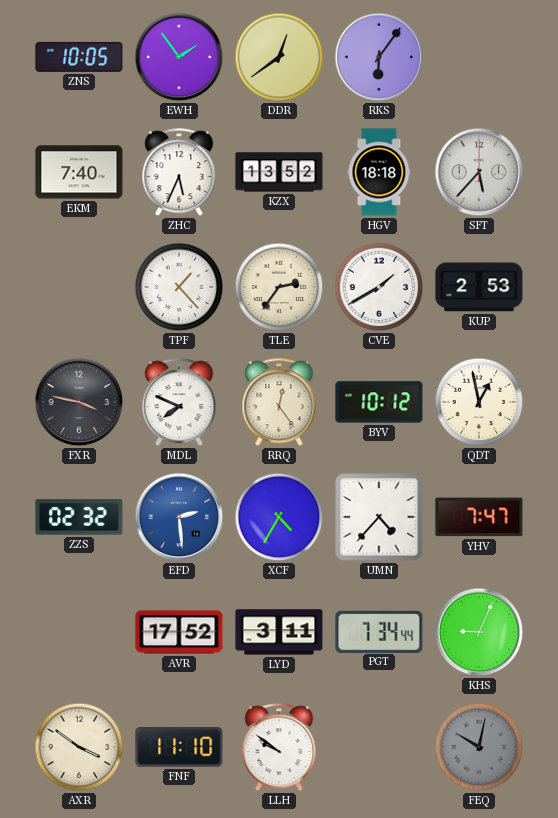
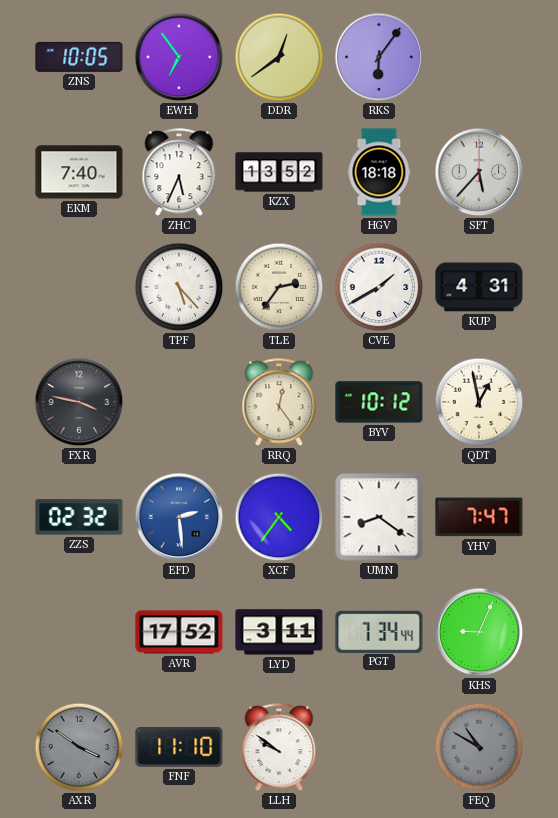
EWH: 1:54 -> 6:54 (179, 57)
TPF: 1:23 -> 5:23 (179, 287)
KUP: 2:53 -> 4:31 (479, 287)
MDL: 7:49 -> none (179, 403)
XCF: 4:35 -> 4:36 (279, 517)
UMN: 4:37 -> 8:21 (379, 517)
AXR dial: cream -> grey (79, 747)
FEQ: 10:02 -> 10:50 (479, 747)
